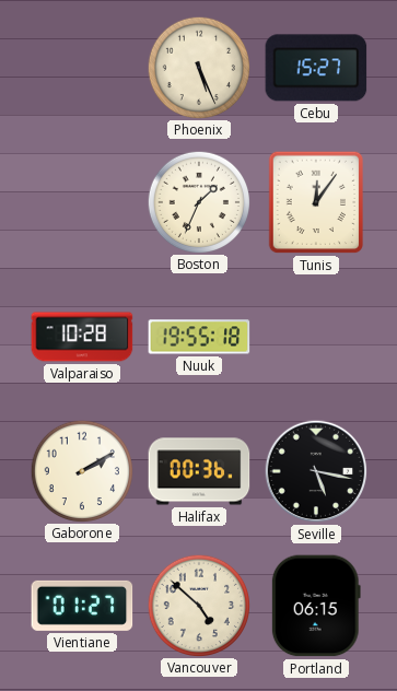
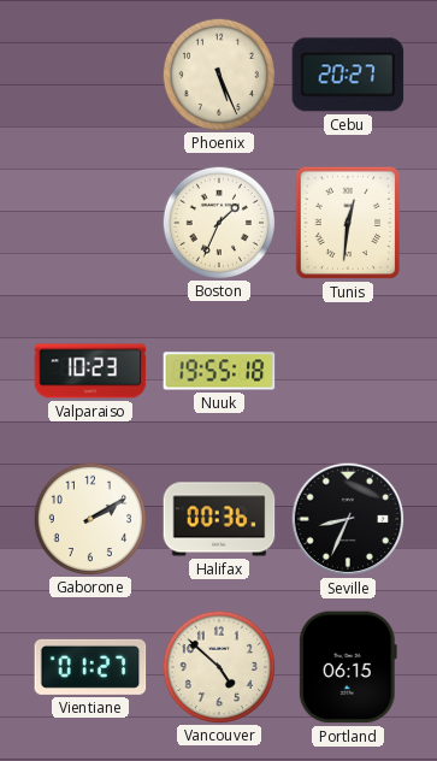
Cebu: 15:27 -> 20:27 (348, 75)
Tunis: 12:06 -> 12:31 (348, 223)
Valparaiso: 10:28 -> 10:23 (90, 371)
Seville: 5:17 -> 8:34 (348, 519)
